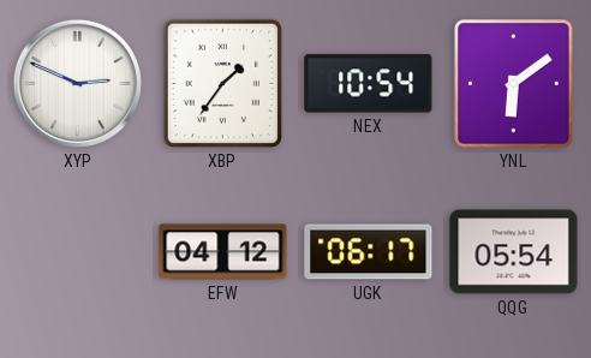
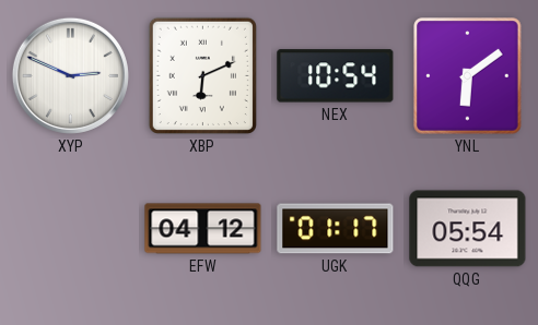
XBP: 1:36 -> 6:11 (202, 75)
UGK: 06:17 -> 01:17 (336, 229)
